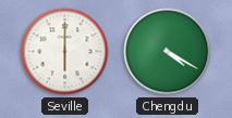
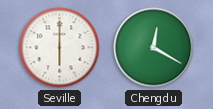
Chengdu: 4:20 -> 12:20 (154, 48)
